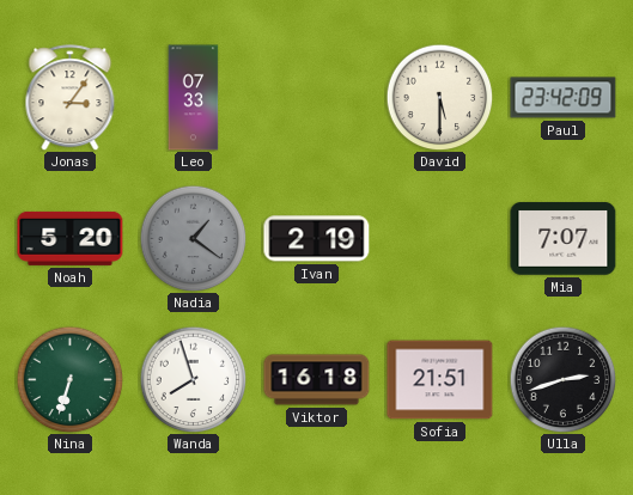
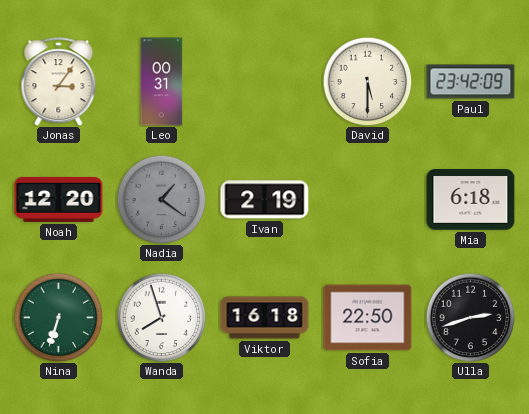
Leo: 07:33 -> 00:31 (162, 82)
Noah: 5:20 -> 12:20 (59, 199)
Mia: 7:07 -> 6:18 (471, 200)
Sofia: 21:51 -> 22:50 (368, 318)
